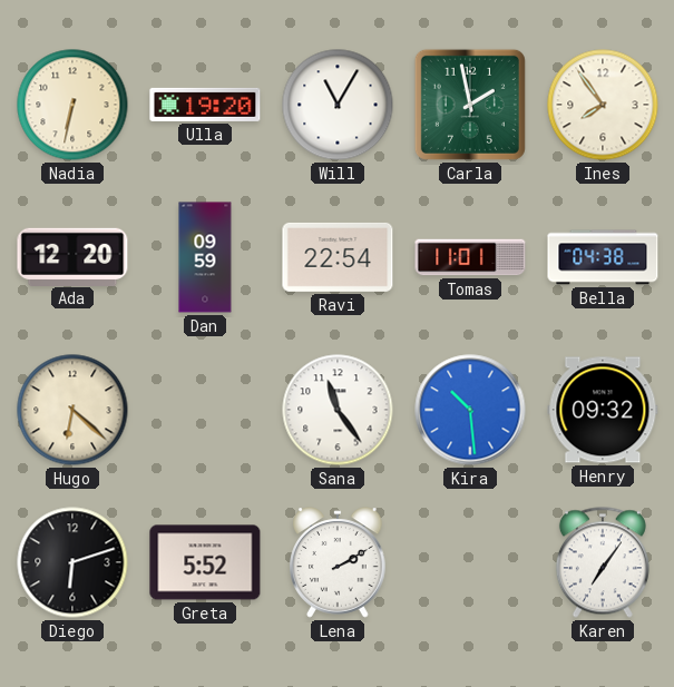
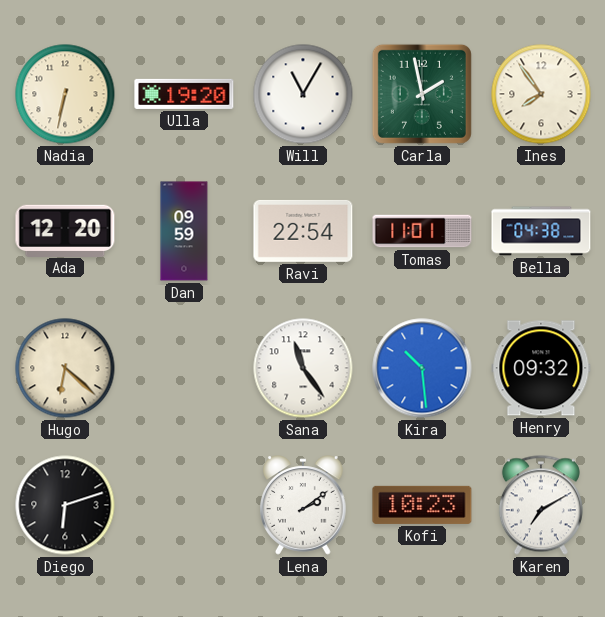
Greta: 5:52 -> none (205, 562)
Lena: 2:10 -> 2:09 (304, 505)
Kofi: none -> 10:23 (422, 505)
Karen: 7:06 -> 7:10 (541, 505)
